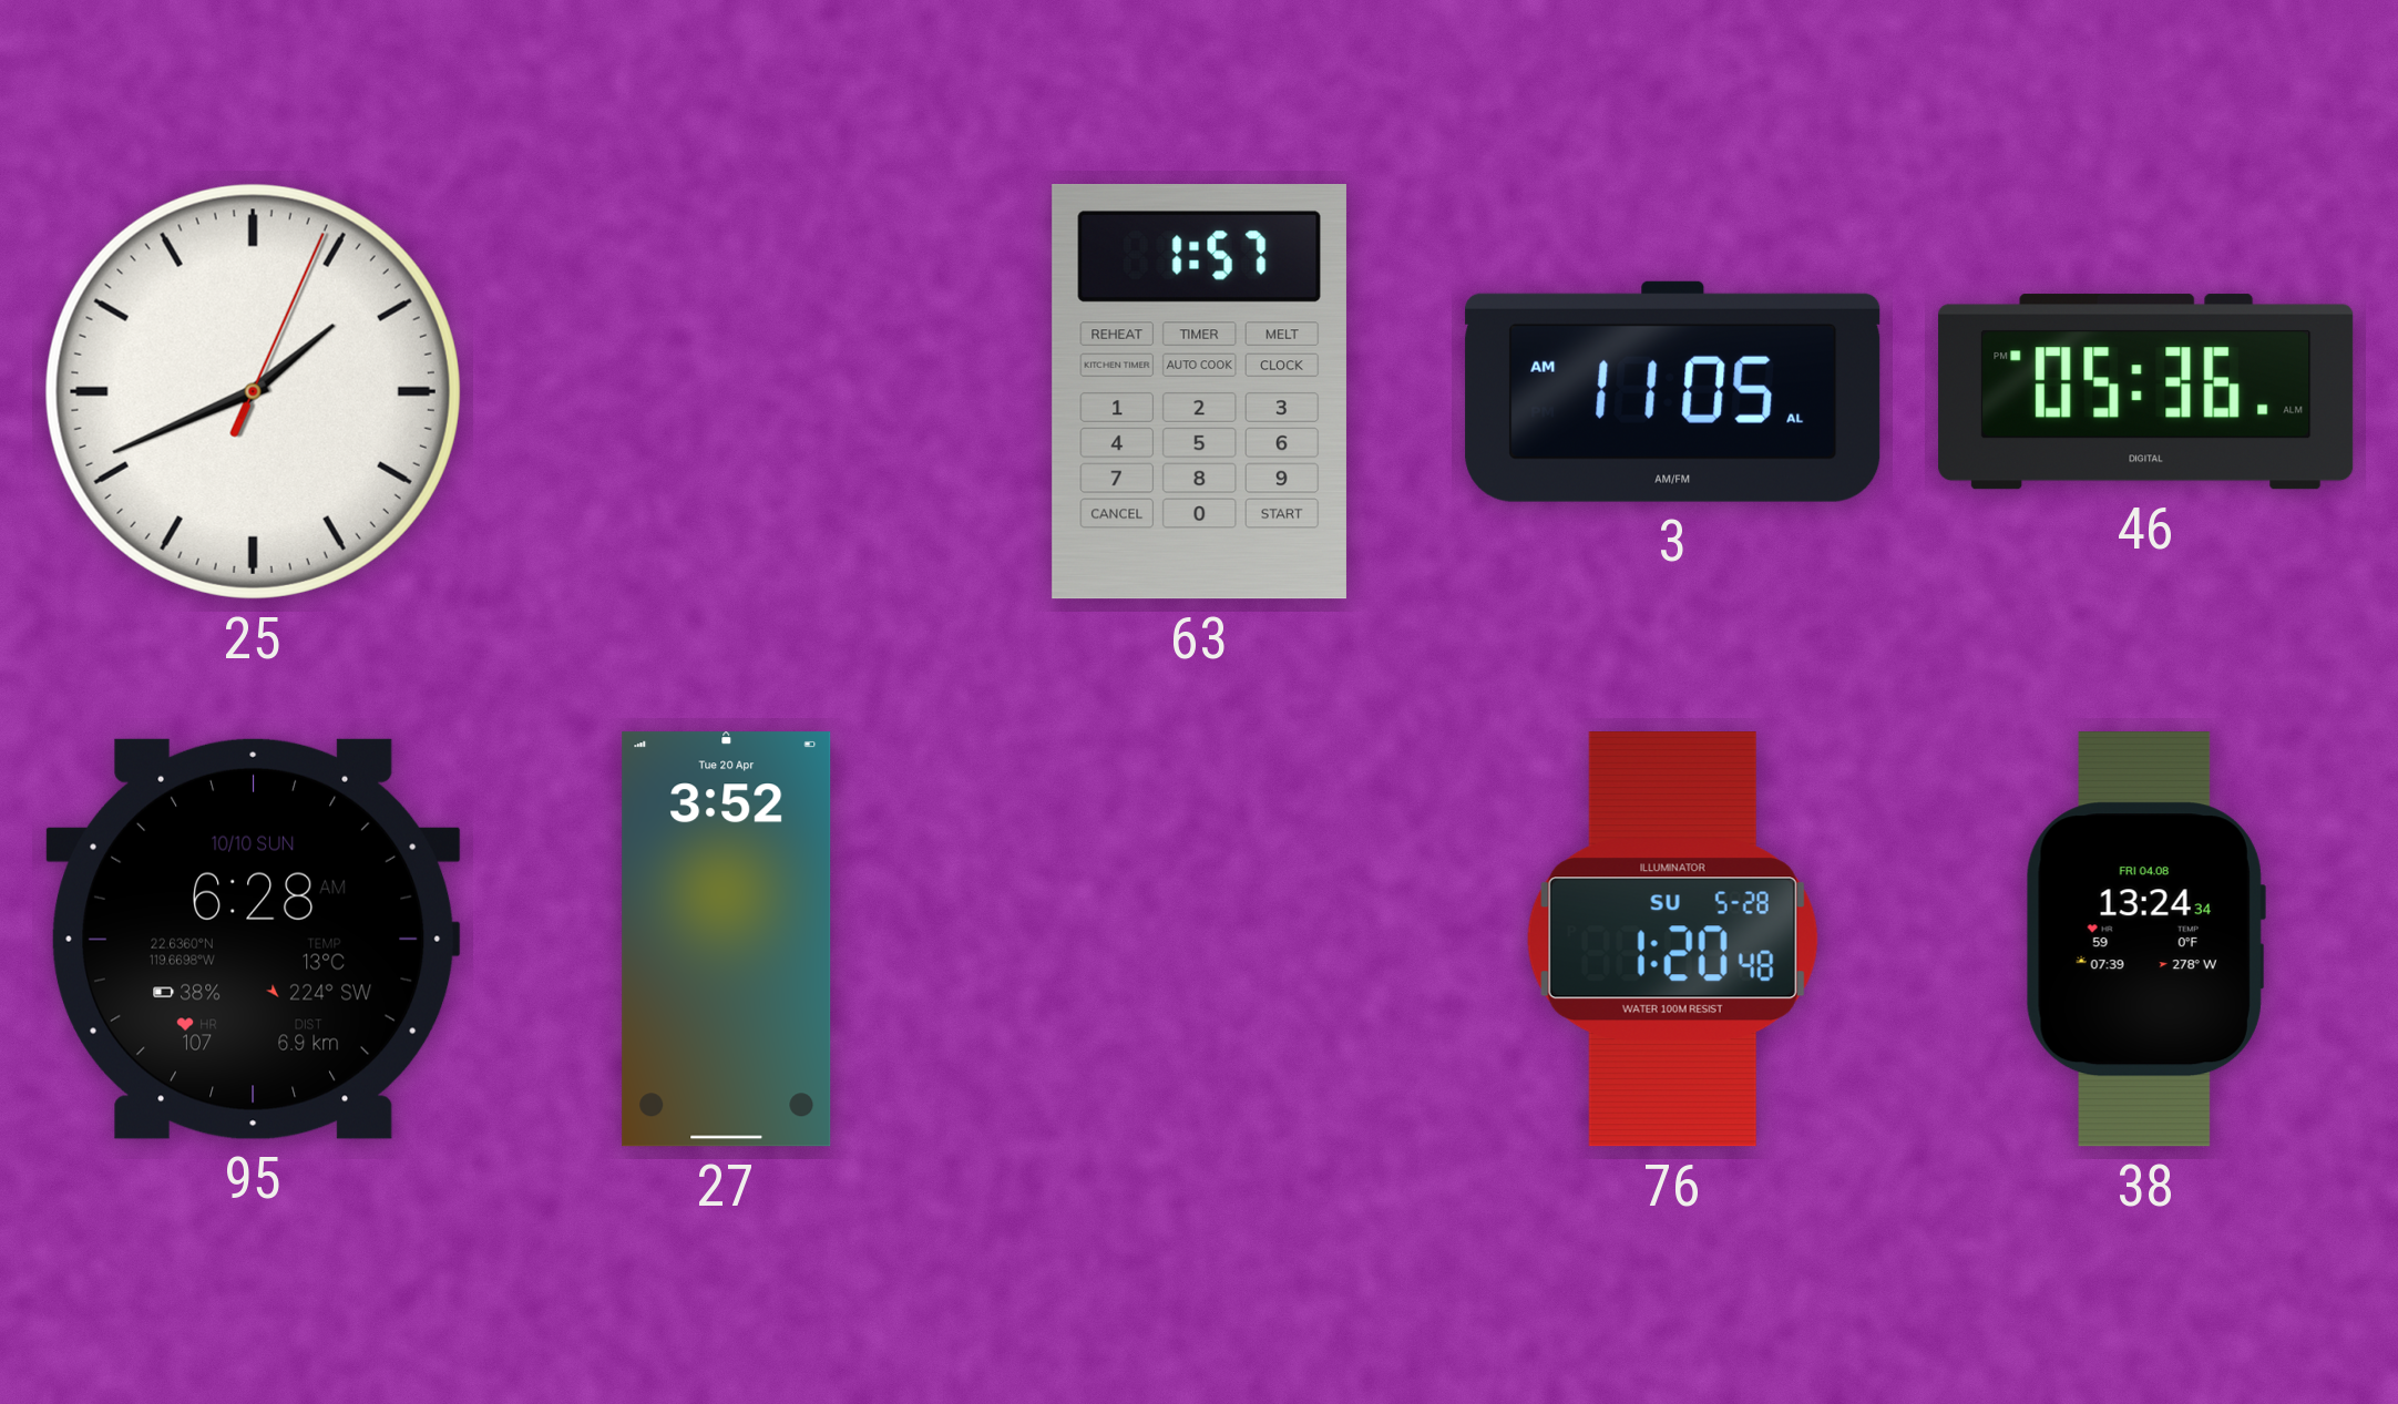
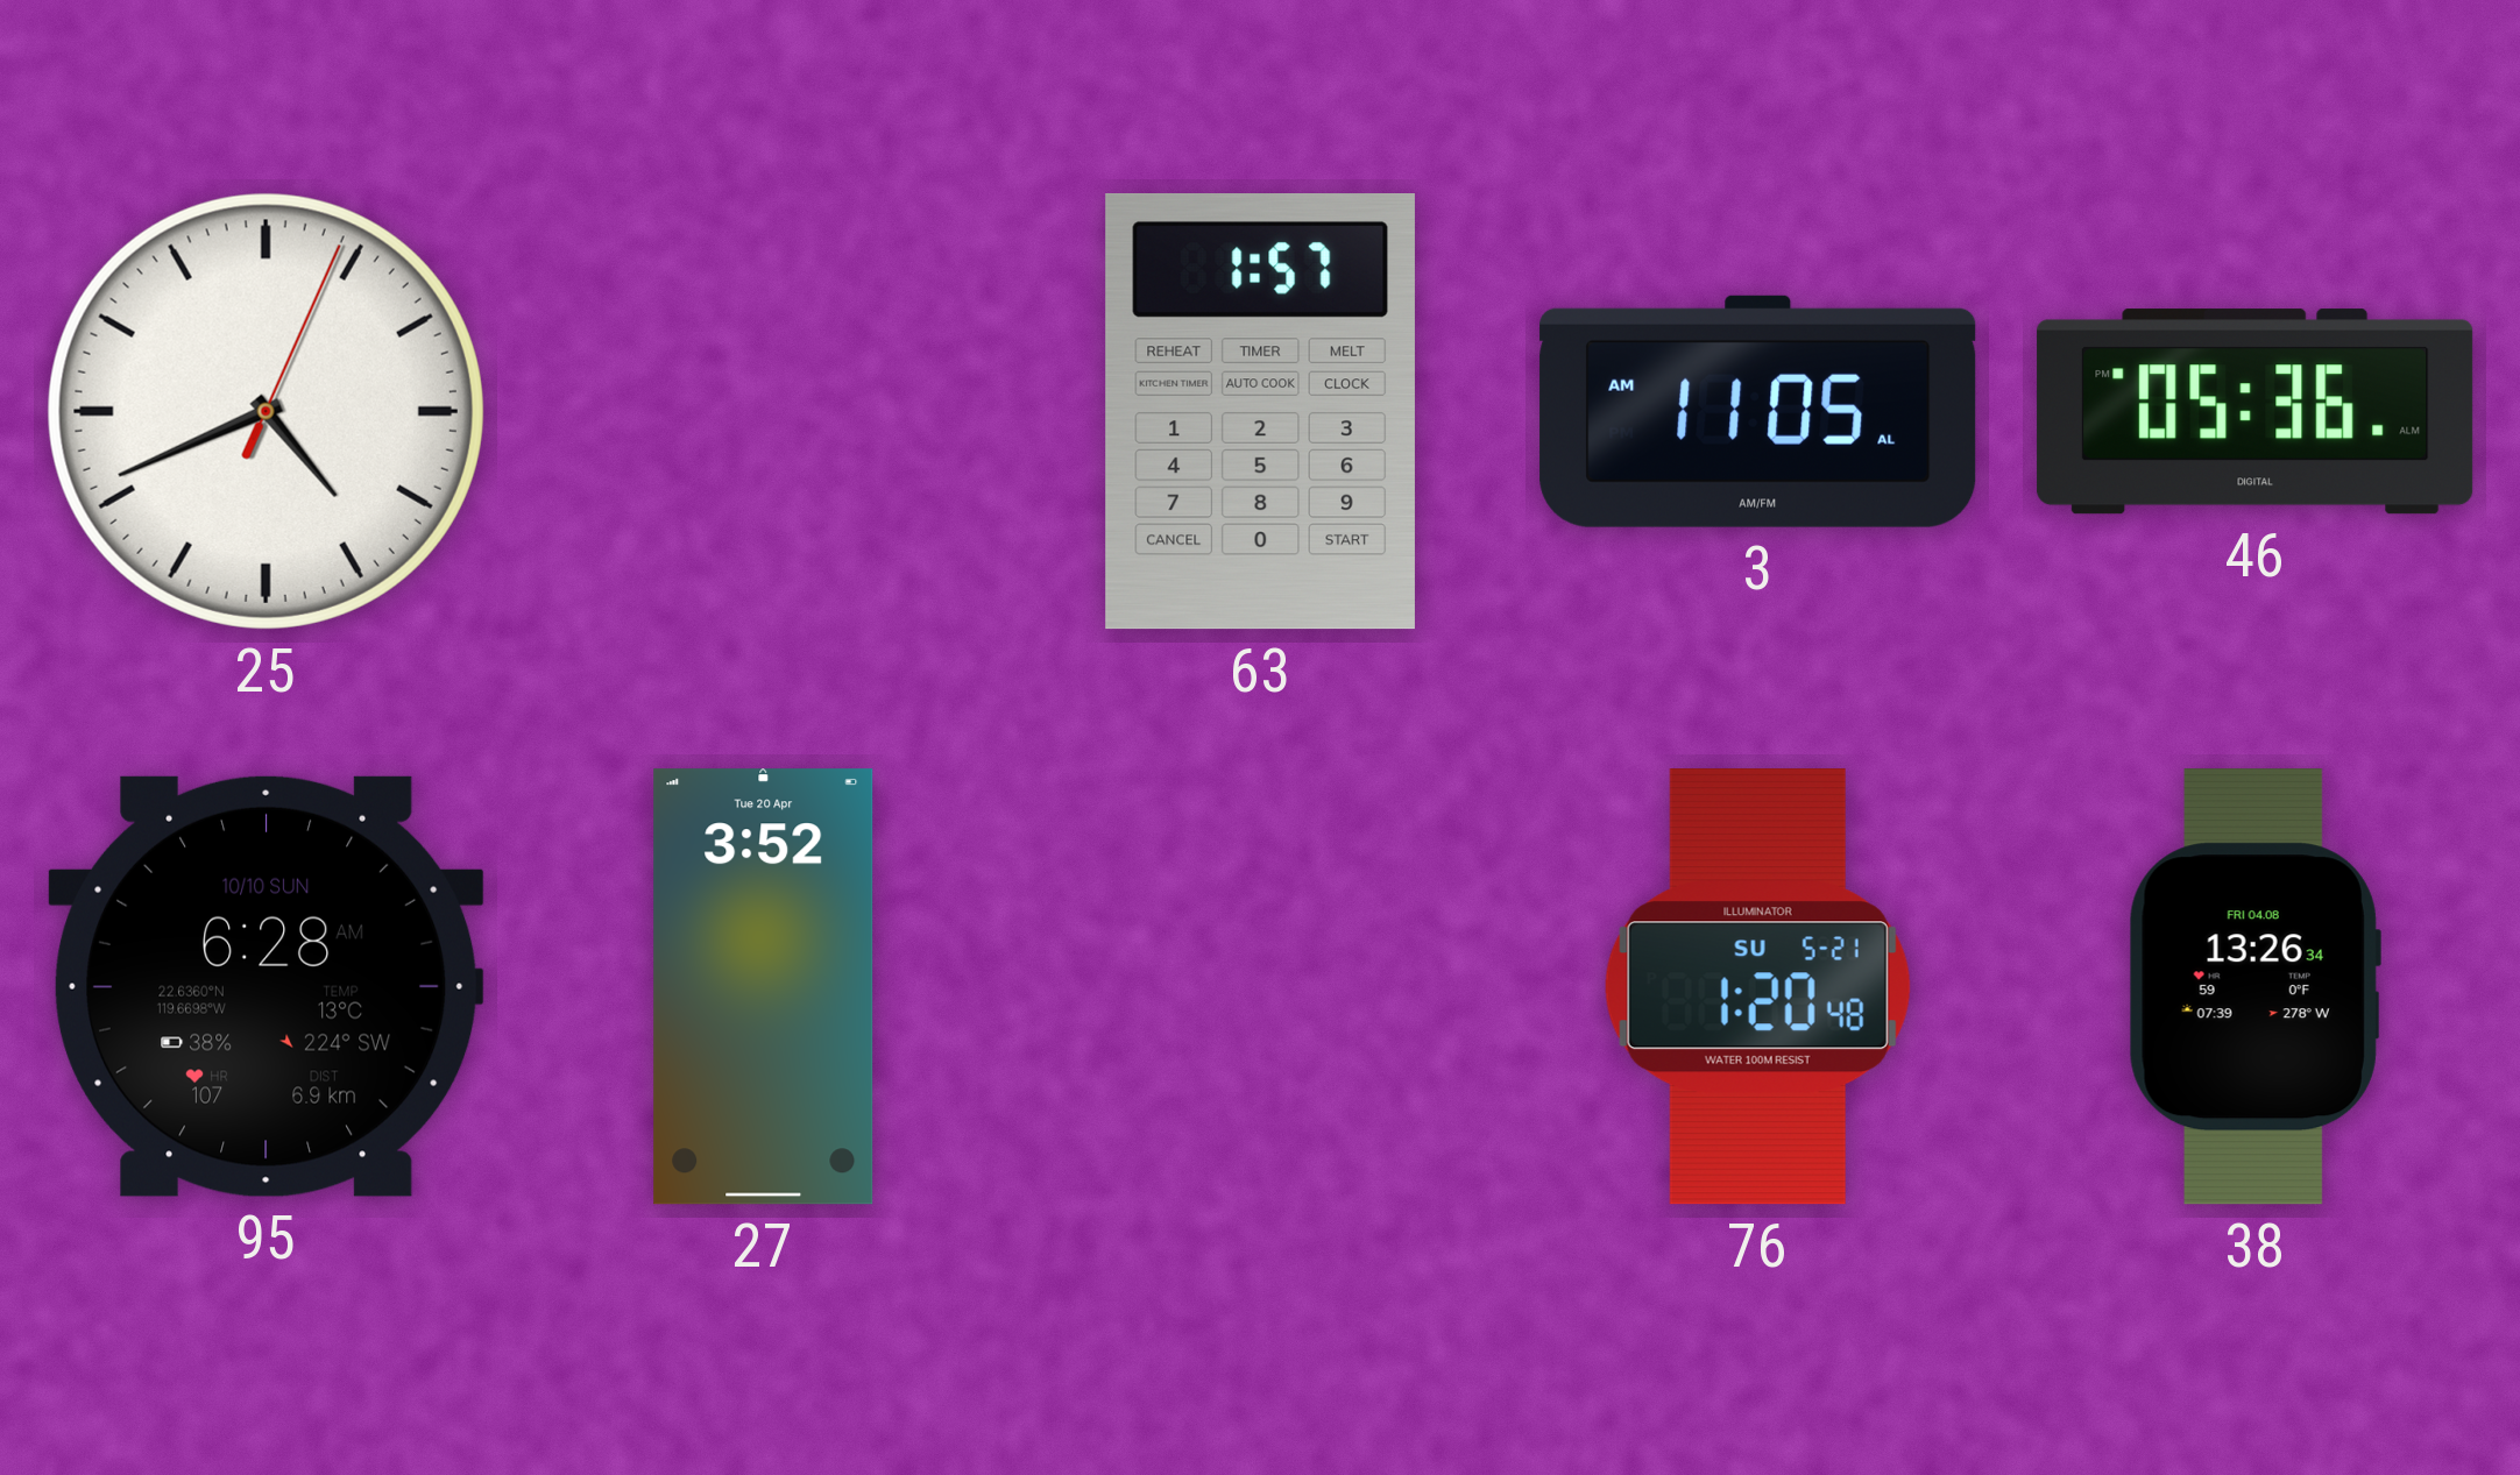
25: 1:41 -> 4:41 (266, 411)
76 date: SU 5-28 -> SU 5-21 (1757, 987)
38: 13:24 -> 13:26 (2254, 987)
